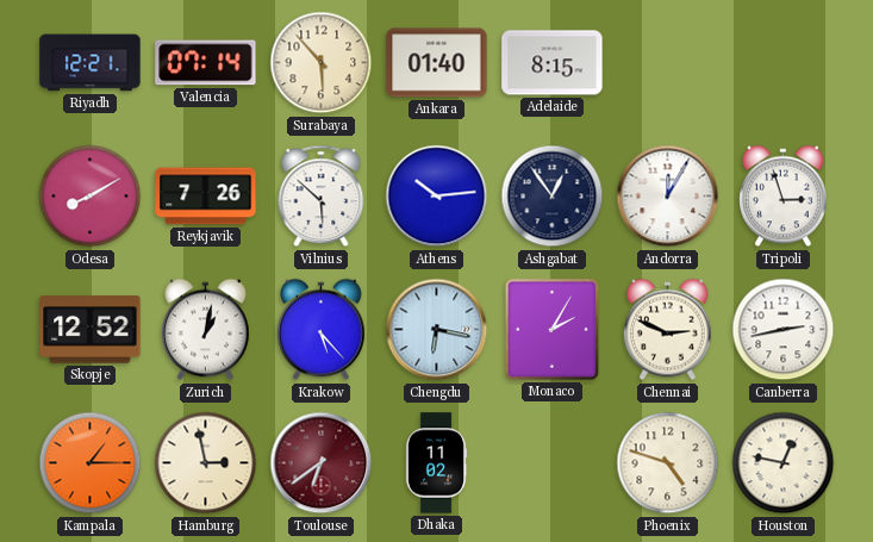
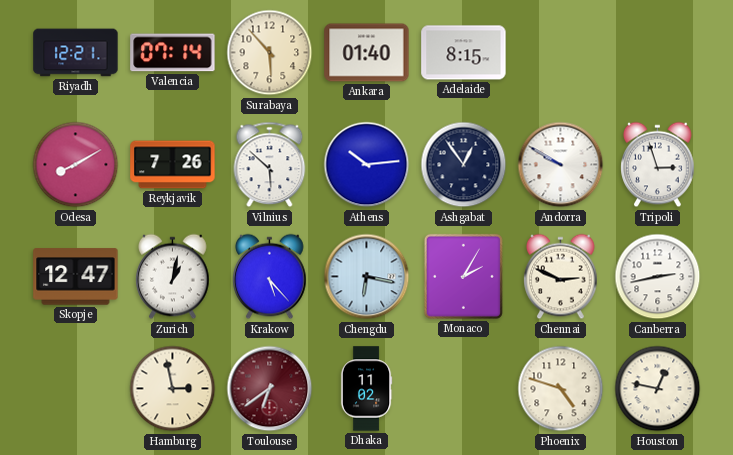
Andorra: 12:05 -> 9:50 (561, 165)
Skopje: 12:52 -> 12:47 (76, 277)
Kampala: 1:15 -> none (91, 463)
